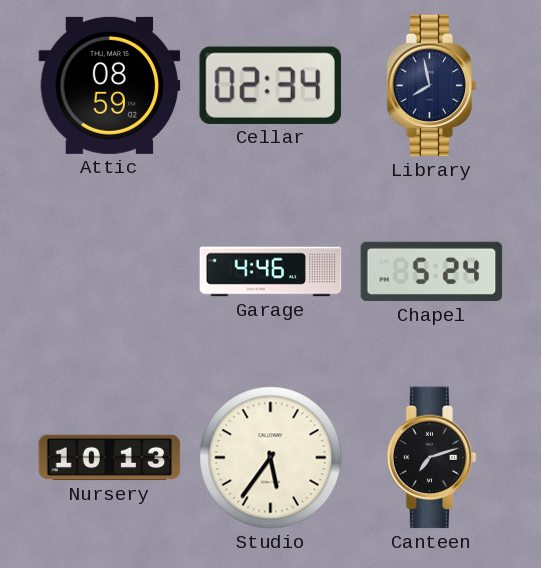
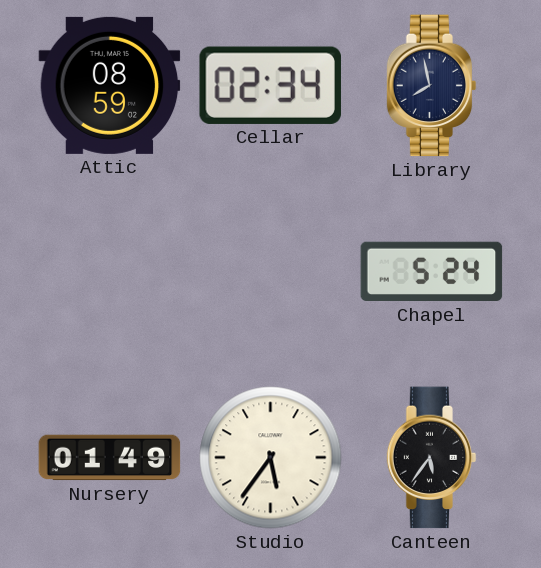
Garage: 4:46 -> none (271, 272)
Nursery: 10:13 -> 01:49 (110, 458)
Canteen: 7:12 -> 5:36 (432, 458)
